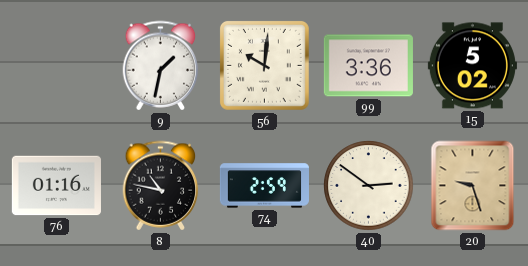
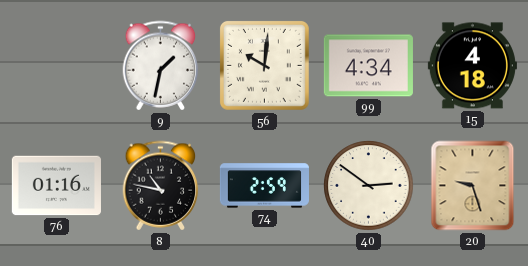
99: 3:36 -> 4:34 (368, 66)
15: 5:02 -> 4:18 (472, 66)
